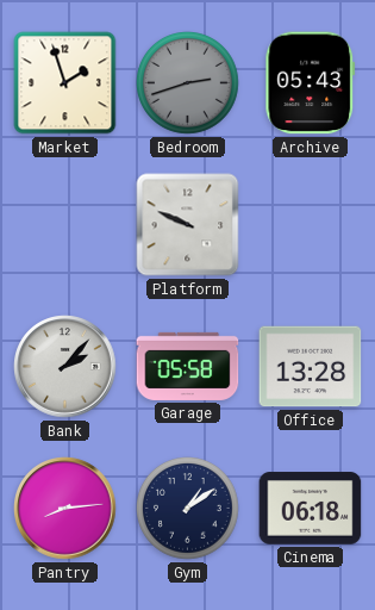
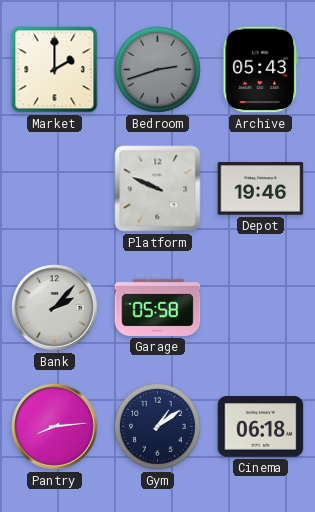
Market: 1:57 -> 2:00 (55, 70)
Depot: none -> 19:46 (261, 189)
Office: 13:28 -> none (311, 367)
